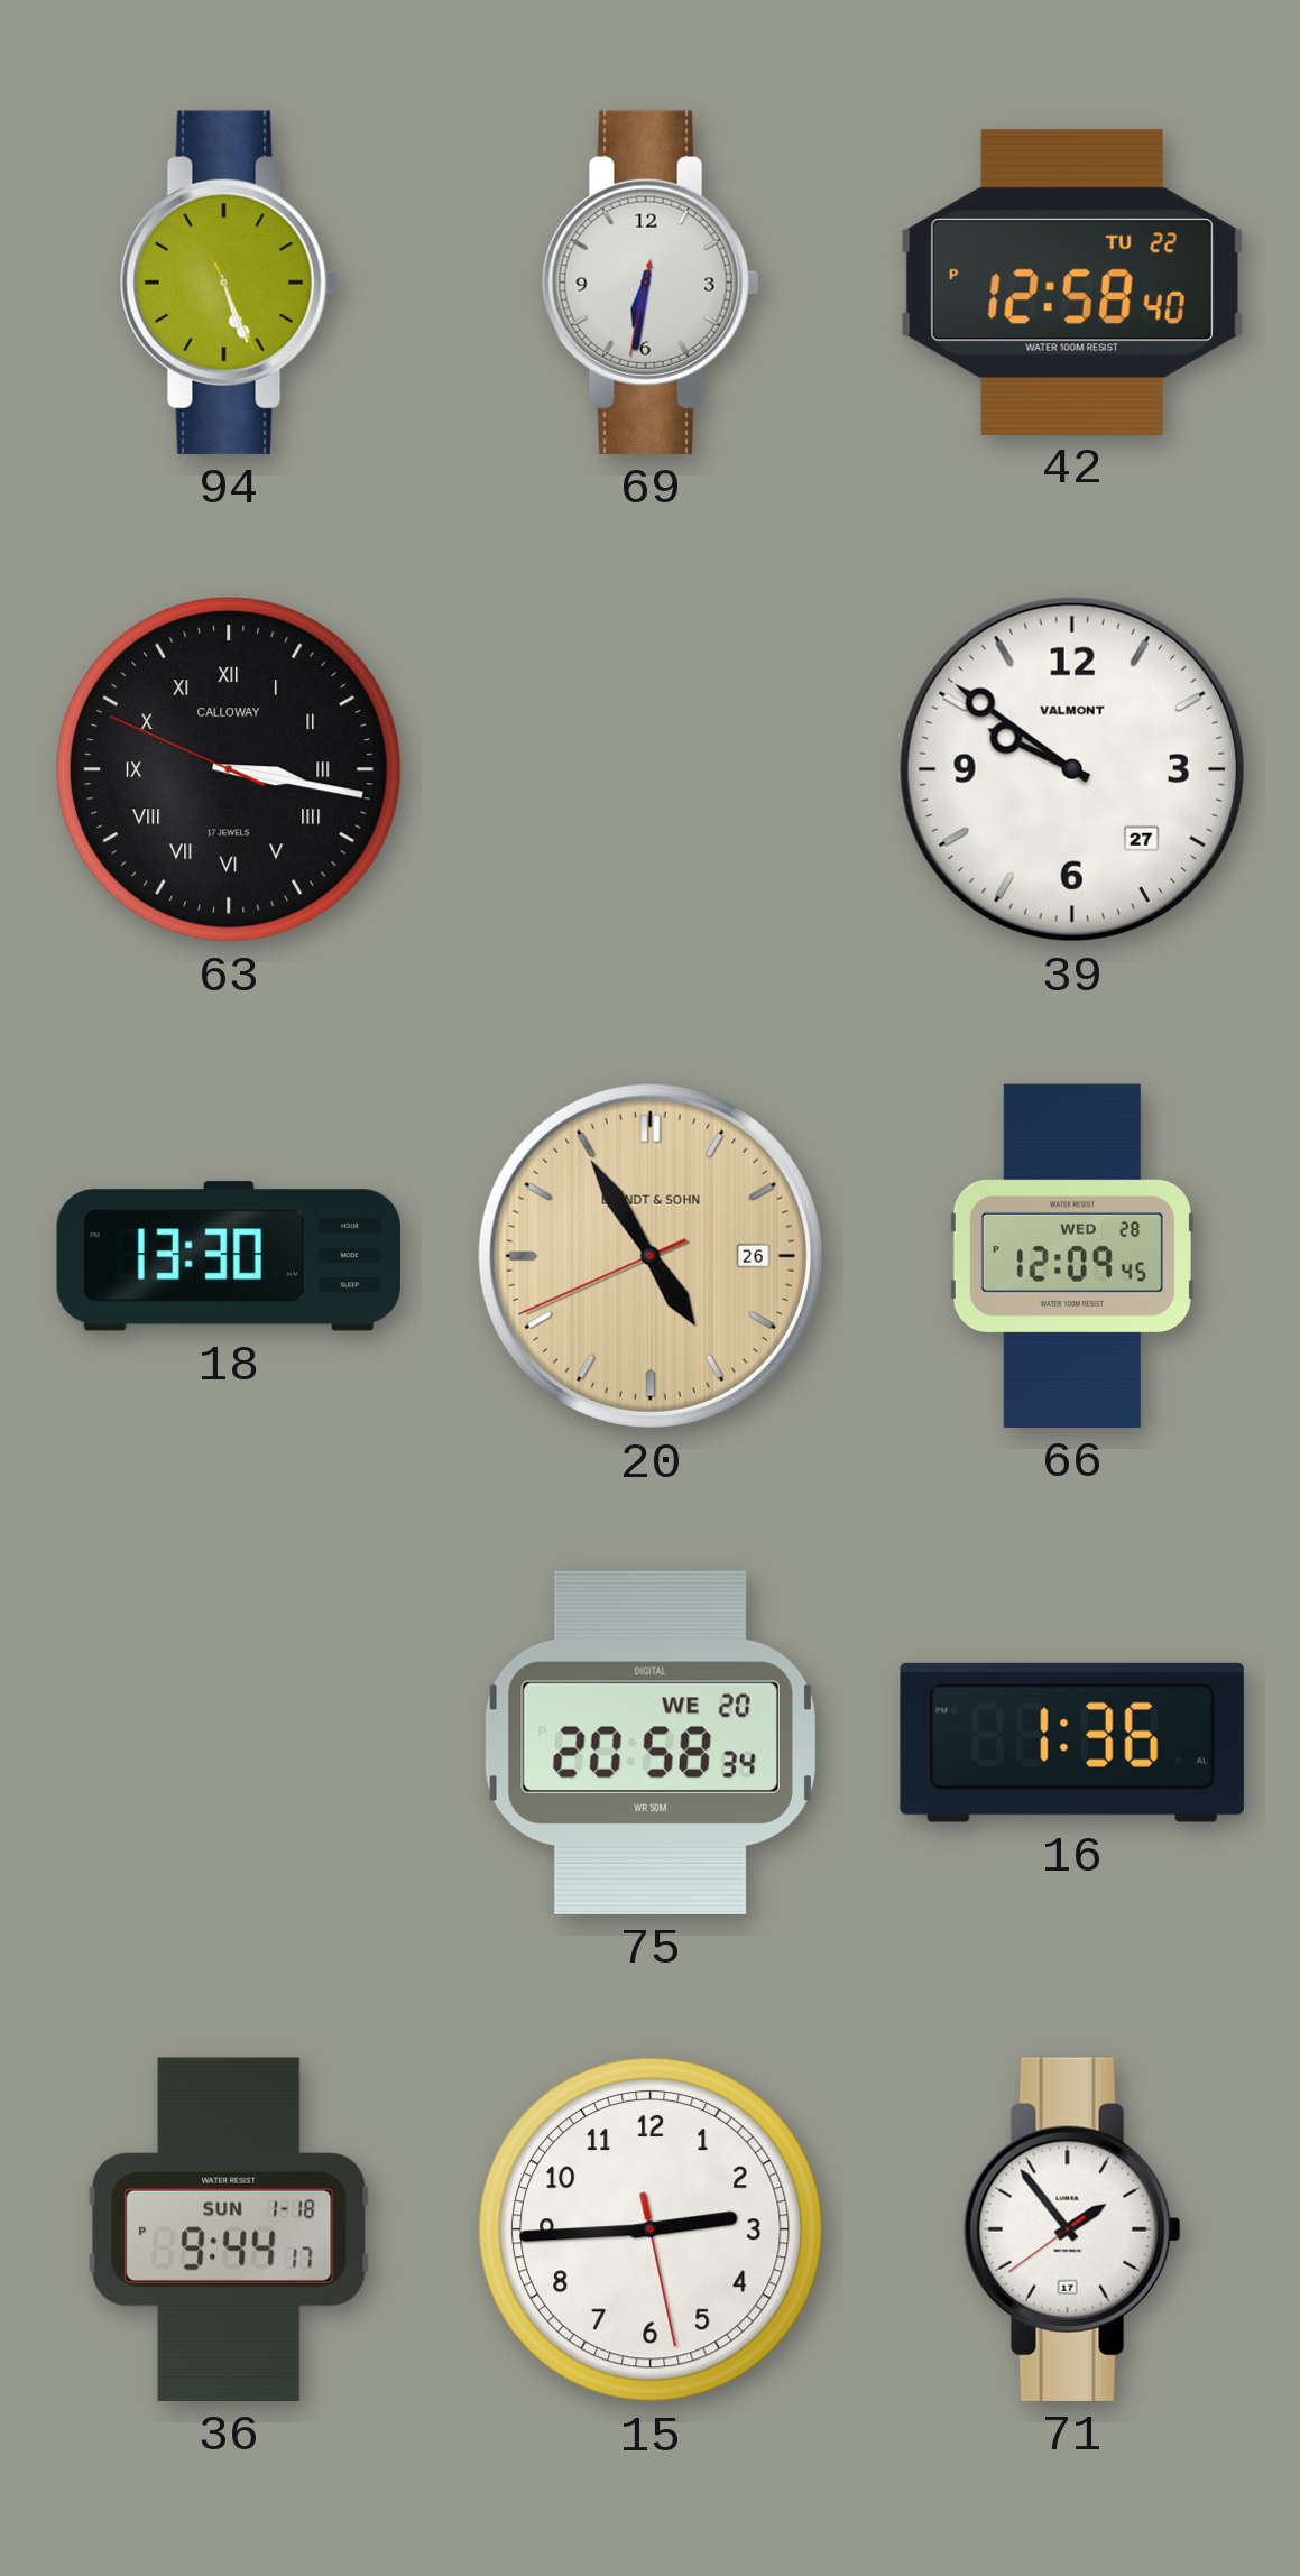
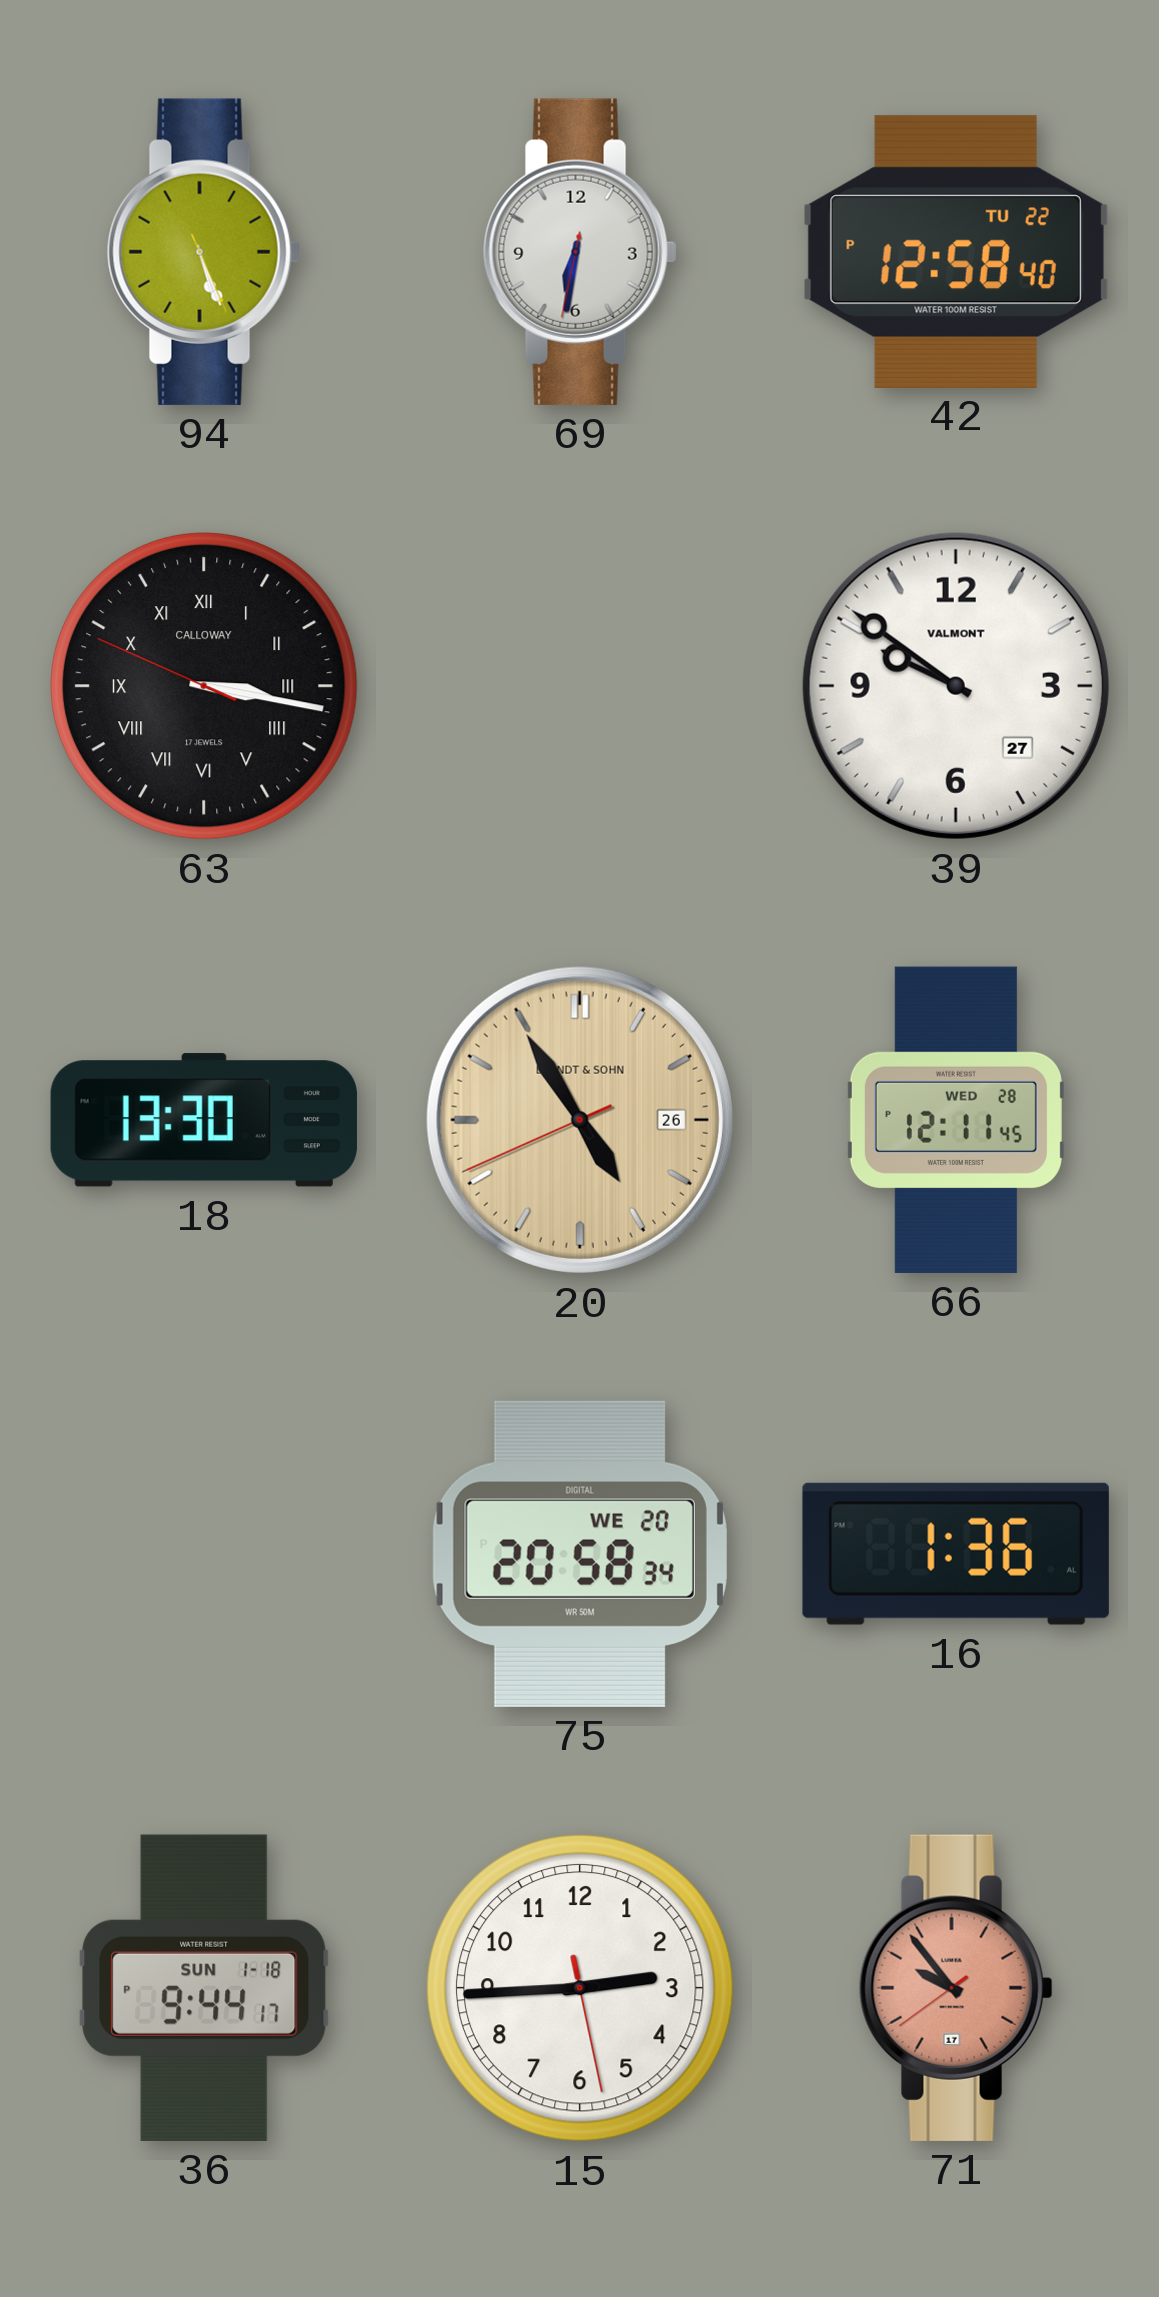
66: 12:09 -> 12:11 (956, 1120)
71: 1:53 -> 9:53 (956, 1988)
71 dial: white -> salmon (956, 1988)
